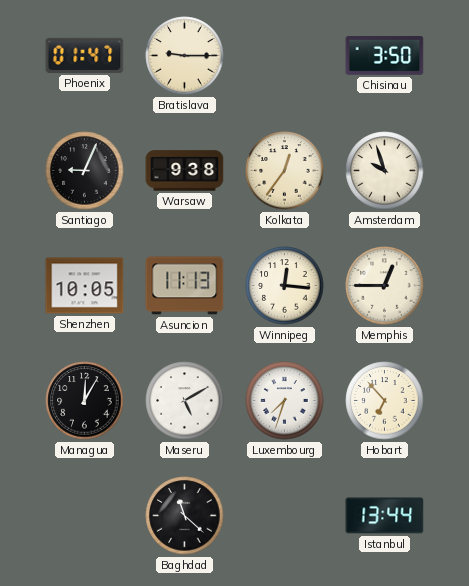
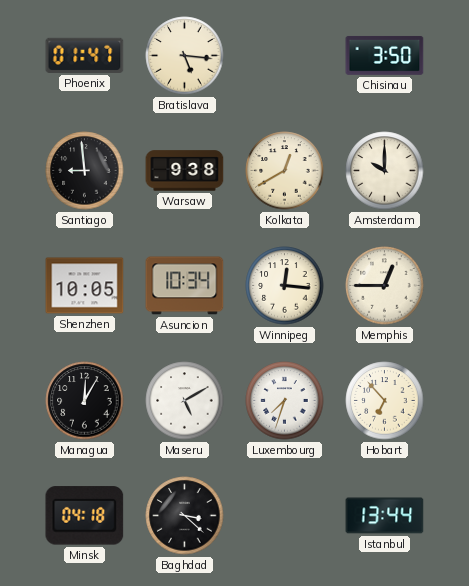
Bratislava: 9:15 -> 5:16 (185, 56)
Santiago: 9:04 -> 8:59 (85, 171)
Kolkata: 12:36 -> 12:40 (285, 171)
Amsterdam: 9:57 -> 10:00 (385, 171)
Asuncion: 11:13 -> 10:34 (185, 286)
Minsk: none -> 04:18 (85, 516)
Baghdad: 11:22 -> 3:22 (185, 516)
